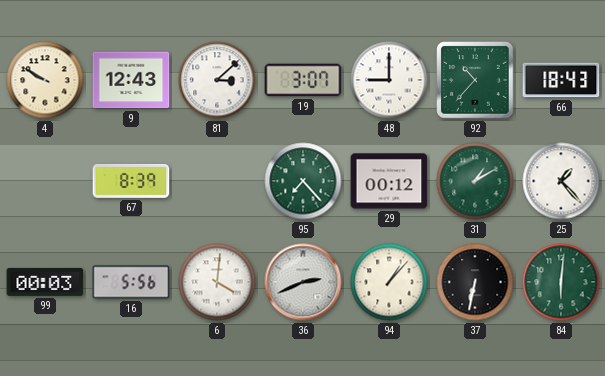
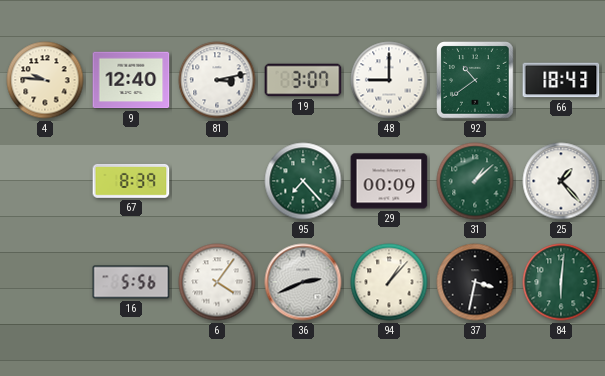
4: 9:50 -> 9:46 (45, 80)
9: 12:43 -> 12:40 (131, 80)
81: 3:08 -> 3:13 (217, 80)
92: 10:37 -> 10:39 (475, 80)
29: 00:12 -> 00:09 (389, 181)
31: 1:10 -> 1:08 (475, 181)
99: 00:03 -> none (45, 282)
6: 4:01 -> 4:06 (217, 282)
37: 6:32 -> 3:32 (475, 282)
